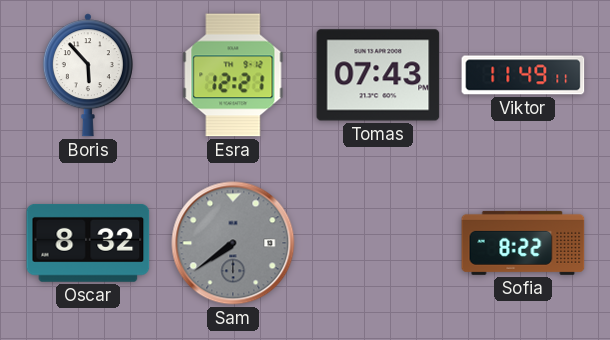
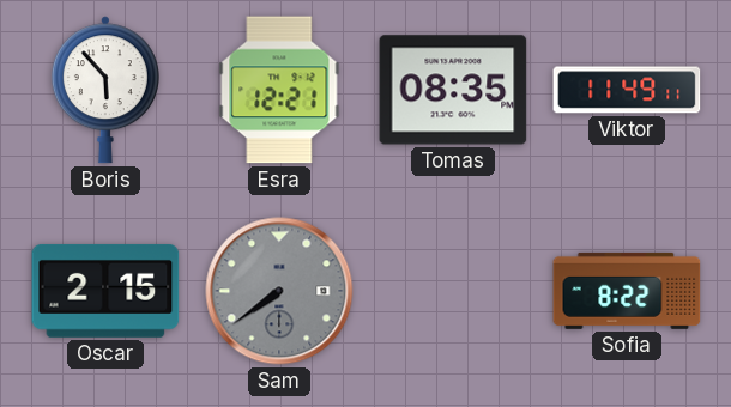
Tomas: 07:43 -> 08:35 (453, 90)
Oscar: 8:32 -> 2:15 (105, 291)
